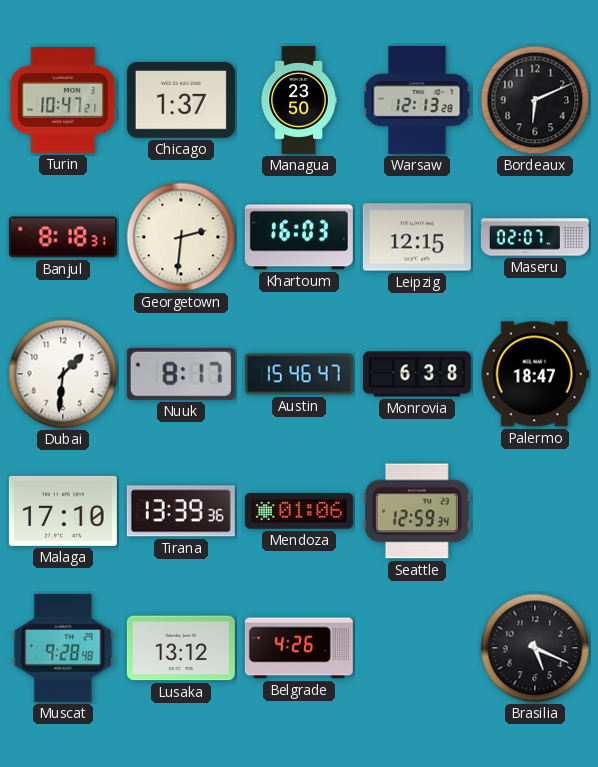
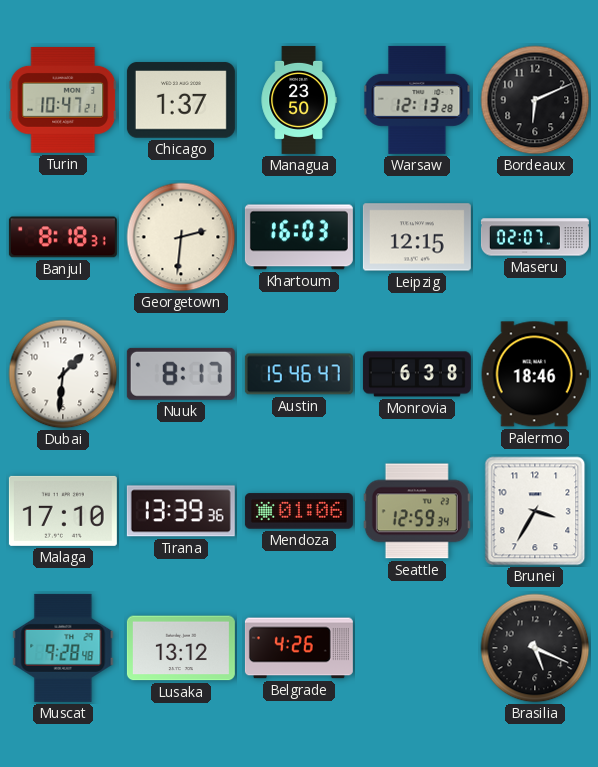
Palermo: 18:47 -> 18:46 (535, 374)
Brunei: none -> 3:35 (535, 511)
